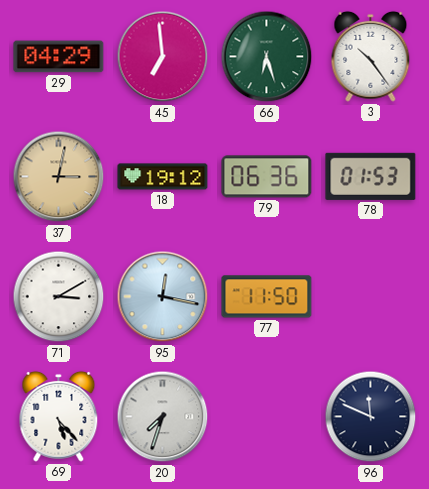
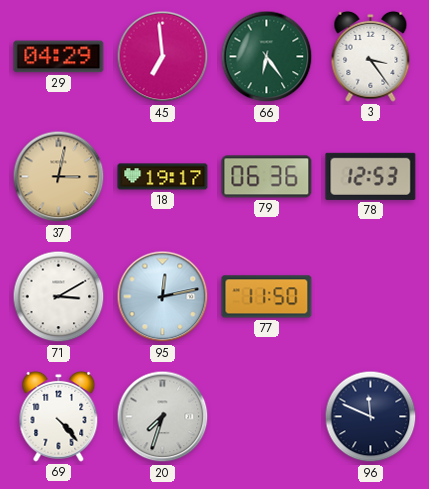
66: 6:27 -> 6:24 (267, 57)
3: 10:24 -> 3:24 (371, 56)
18: 19:12 -> 19:17 (163, 177)
78: 01:53 -> 12:53 (371, 176)
95: 12:17 -> 12:13 (163, 297)
69: 5:23 -> 4:23 (59, 416)
